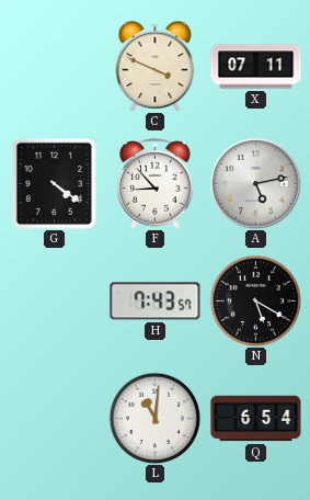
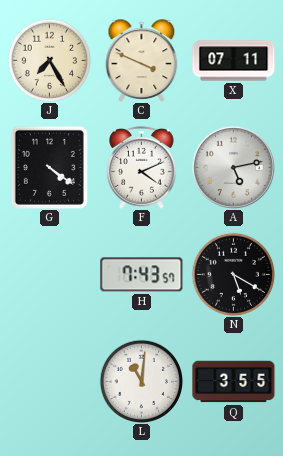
J: none -> 7:25 (49, 60)
F: 8:53 -> 4:11 (142, 168)
Q: 6:54 -> 3:55 (234, 382)
